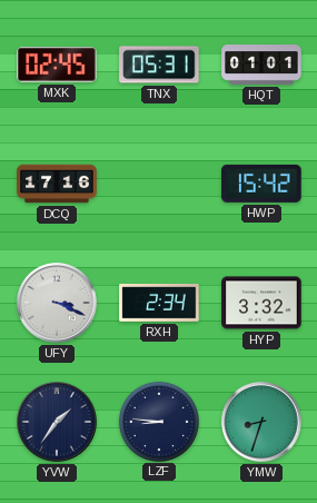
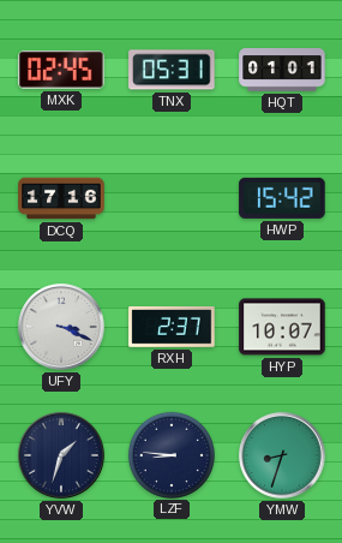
RXH: 2:34 -> 2:37 (172, 327)
HYP: 3:32 -> 10:07 (282, 327)
YVW: 1:36 -> 1:33 (61, 455)
